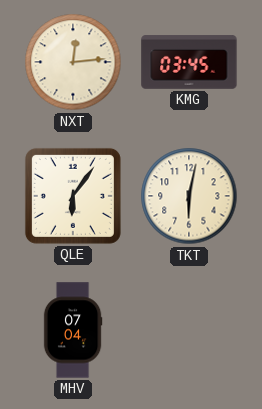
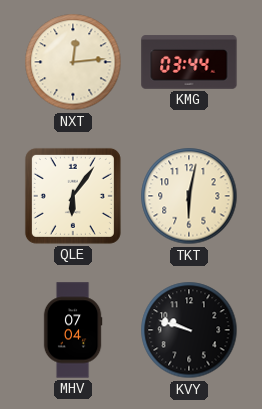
KMG: 03:45 -> 03:44 (189, 63)
KVY: none -> 9:48 (189, 330)
